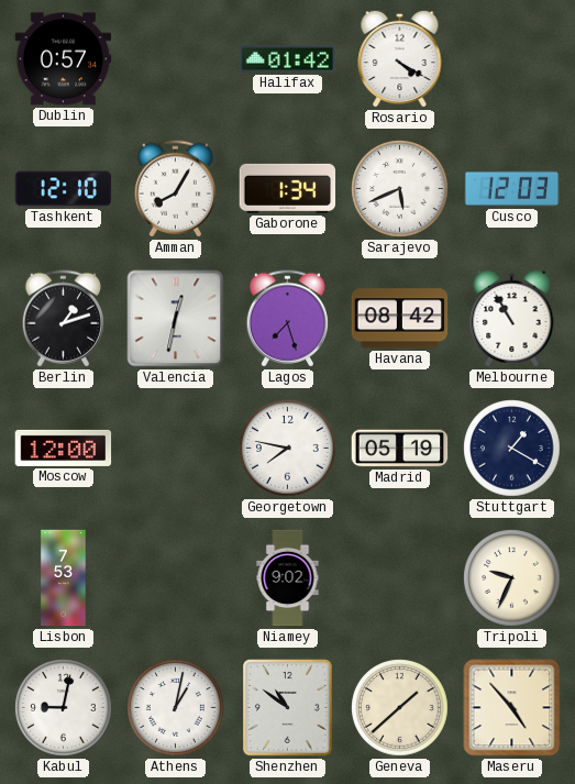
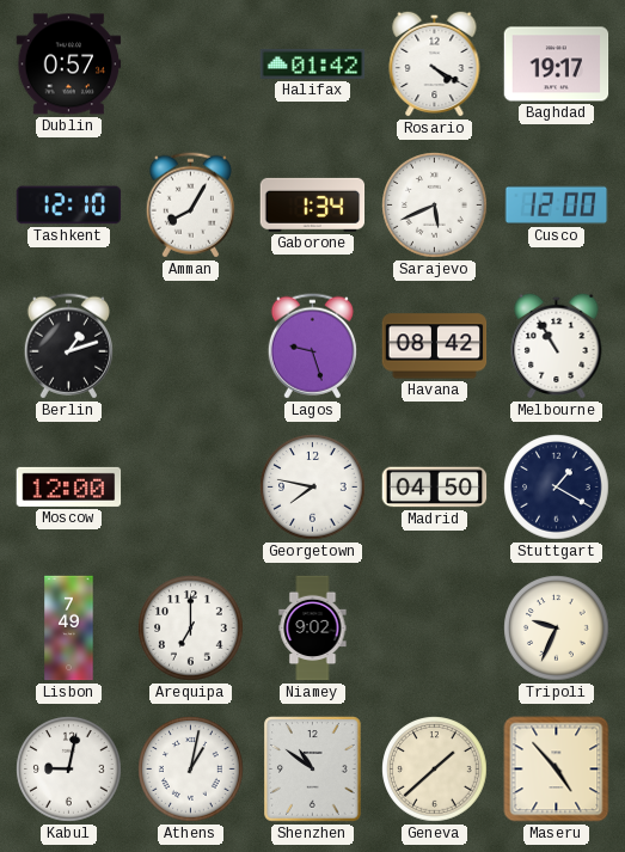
Baghdad: none -> 19:17 (557, 65)
Cusco: 12:03 -> 12:00 (557, 204)
Valencia: 12:32 -> none (176, 319)
Lagos: 7:27 -> 9:27 (312, 347)
Madrid: 05:19 -> 04:50 (435, 488)
Lisbon: 7:53 -> 7:49 (69, 629)
Arequipa: none -> 7:00 (191, 629)
